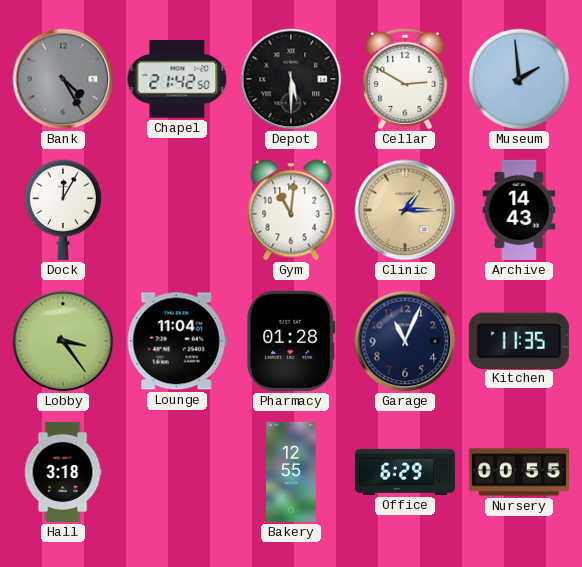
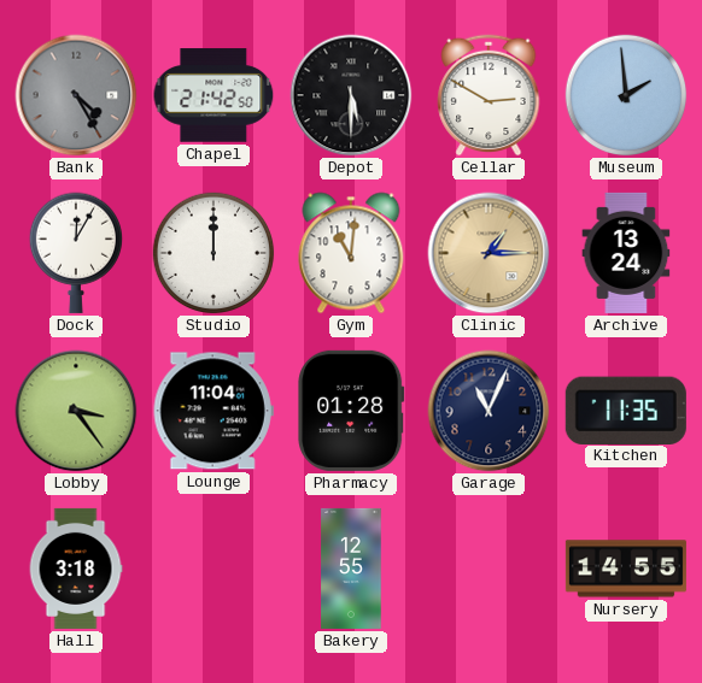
Studio: none -> 12:00 (213, 253)
Archive: 14:43 -> 13:24 (626, 253)
Office: 6:29 -> none (405, 472)
Nursery: 00:55 -> 14:55 (626, 569)
